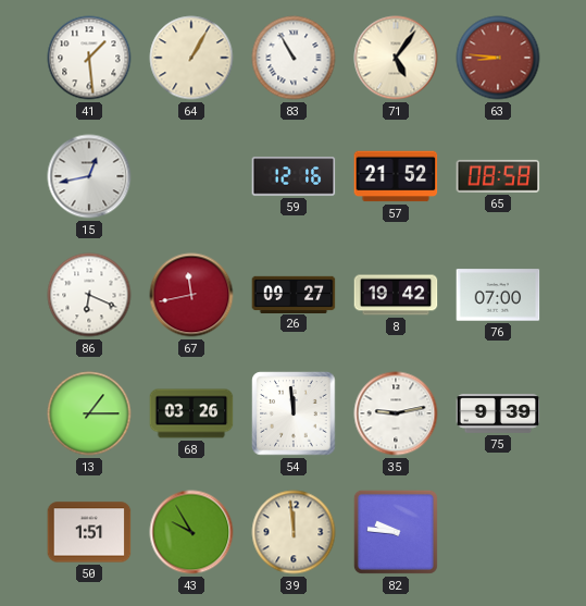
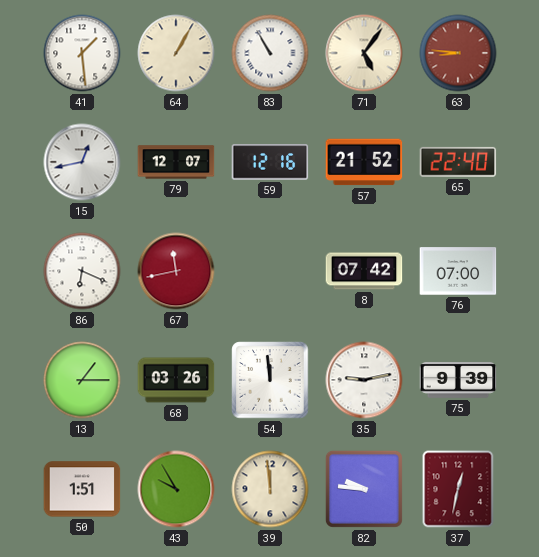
79: none -> 12:07 (176, 162)
65: 08:58 -> 22:40 (458, 162)
26: 09:27 -> none (294, 294)
8: 19:42 -> 07:42 (364, 271)
37: none -> 12:32 (458, 489)
